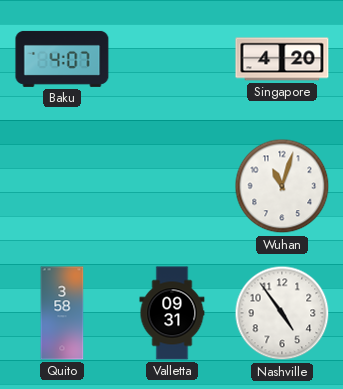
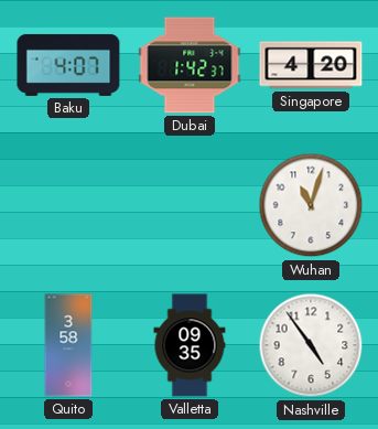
Dubai: none -> 1:42 (190, 65)
Valletta: 09:31 -> 09:35 (190, 345)
